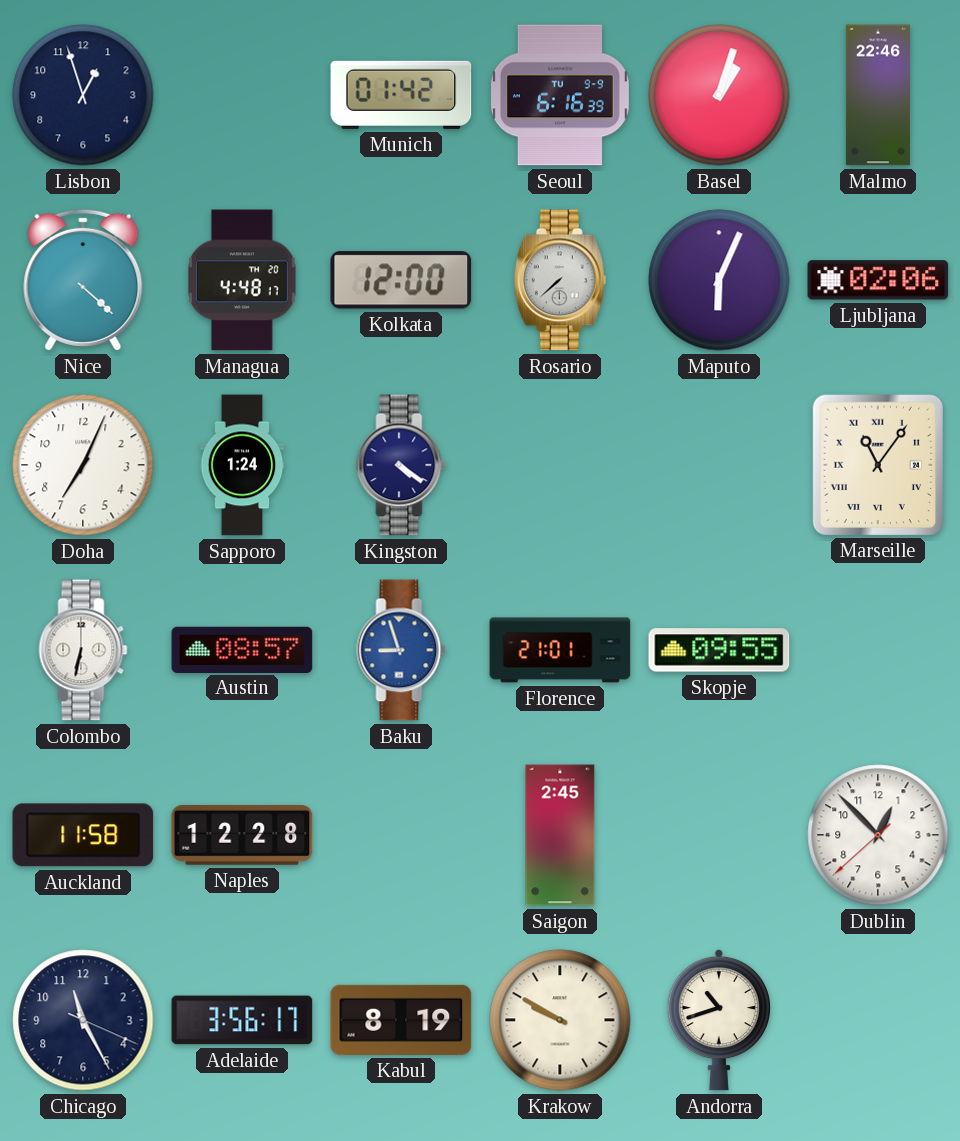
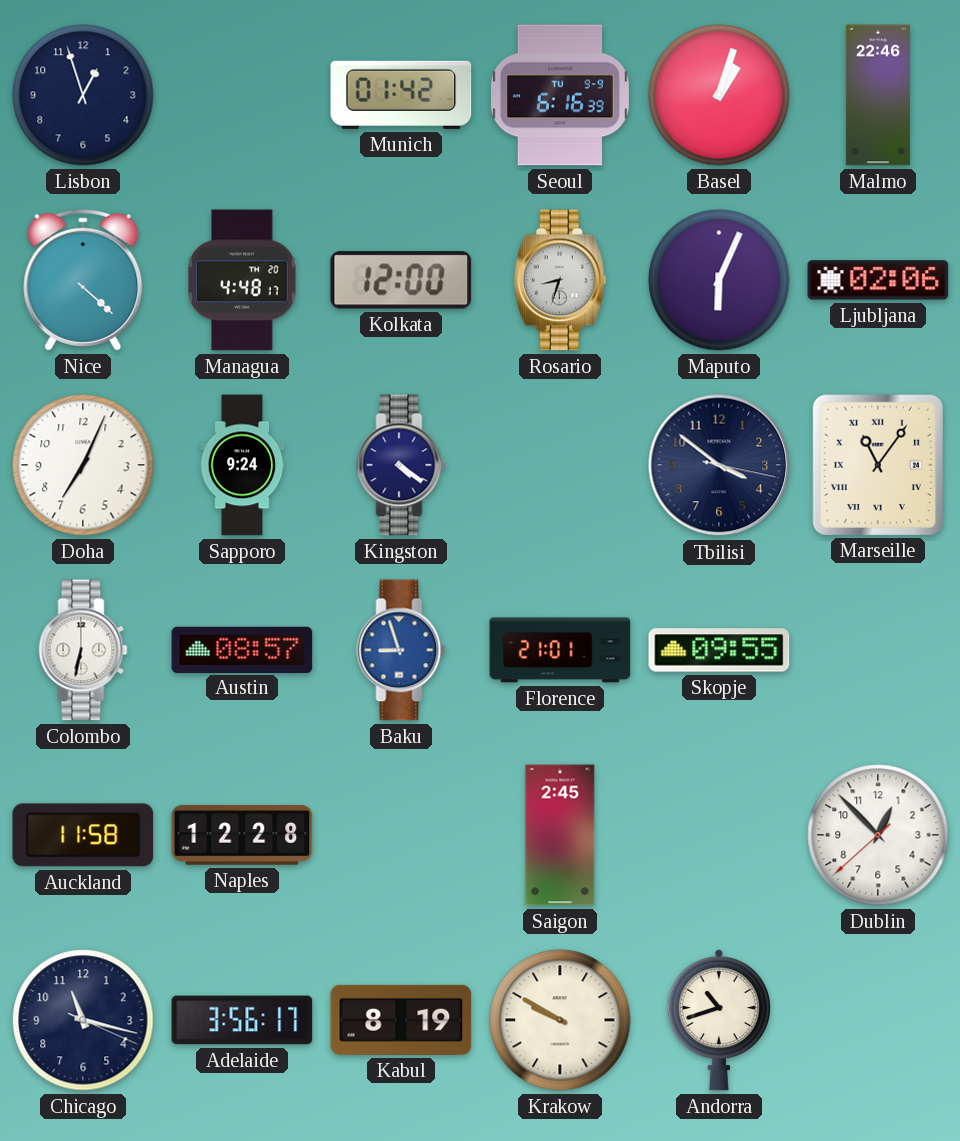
Rosario: 7:38 -> 8:33 (560, 280)
Sapporo: 1:24 -> 9:24 (242, 465)
Tbilisi: none -> 3:51 (719, 465)
Chicago: 11:25 -> 11:17 (83, 1020)
